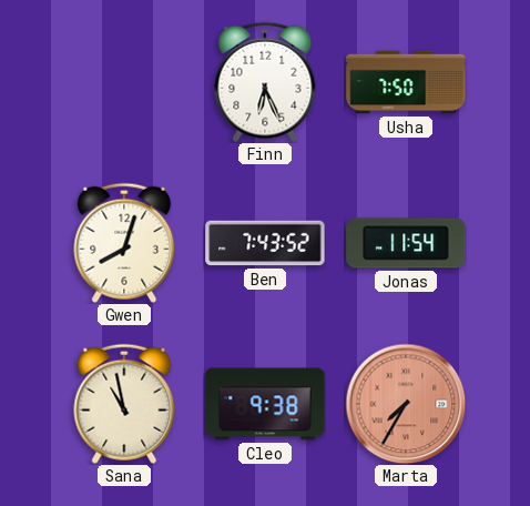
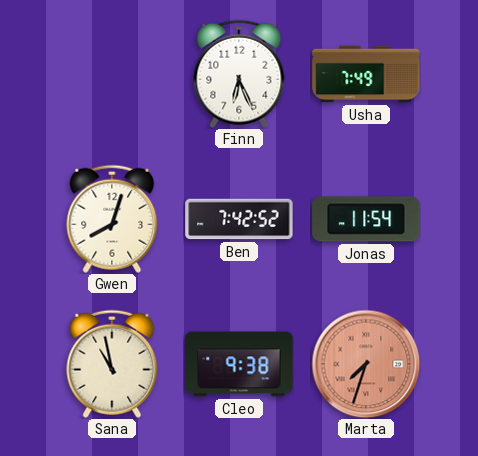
Usha: 7:50 -> 7:49 (366, 74)
Ben: 7:43 -> 7:42 (239, 219)
Marta: 7:35 -> 7:33 (366, 364)
